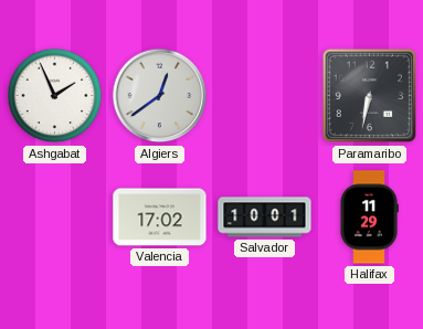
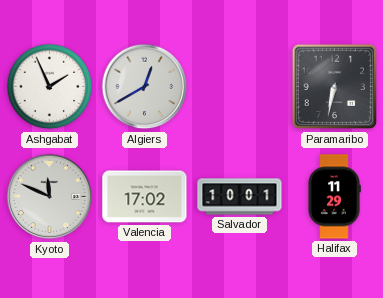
Algiers: 12:39 -> 12:40 (145, 87)
Kyoto: none -> 11:49 (50, 197)
